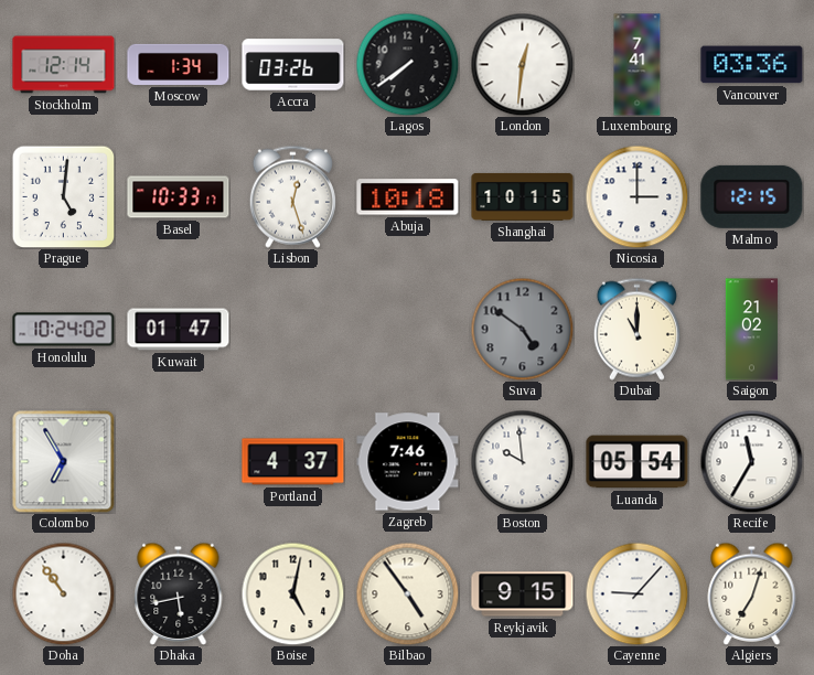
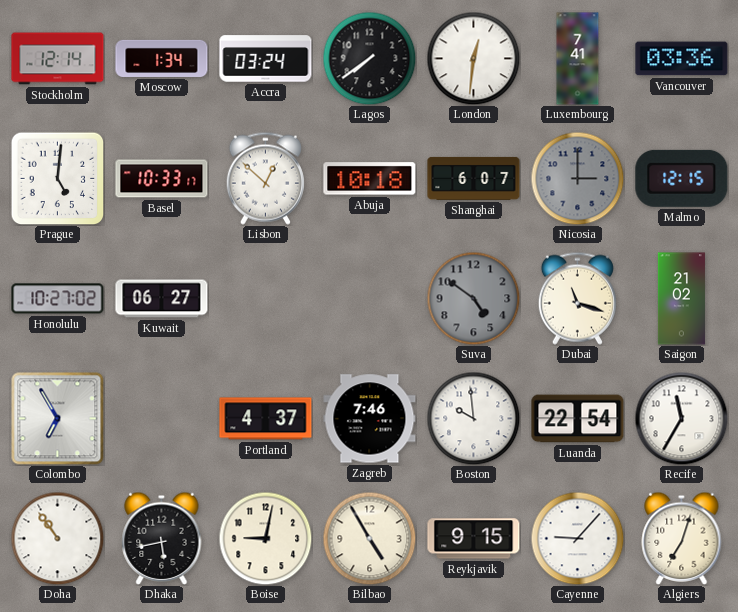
Accra: 03:26 -> 03:24 (266, 59)
Lisbon: 12:27 -> 12:52 (265, 178)
Shanghai: 10:15 -> 6:07 (474, 178)
Nicosia dial: white -> grey (577, 178)
Honolulu: 10:24 -> 10:27 (58, 299)
Kuwait: 01:47 -> 06:27 (162, 299)
Dubai: 11:00 -> 11:18 (577, 298)
Luanda: 05:54 -> 22:54 (578, 419)
Boise: 5:02 -> 9:02 (265, 538)
Bilbao: 4:54 -> 4:55 (369, 538)
